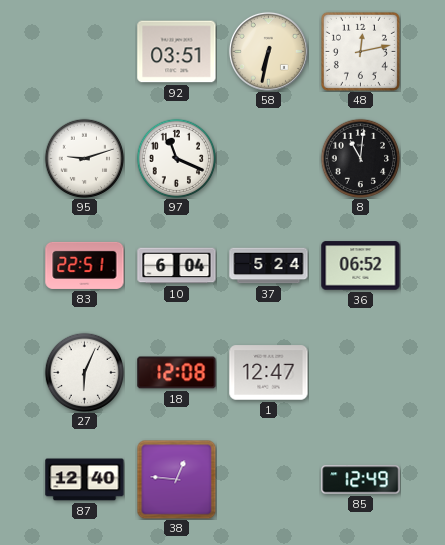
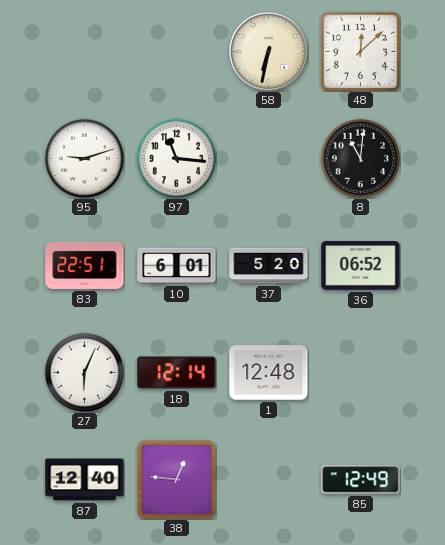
92: 03:51 -> none (177, 52)
48: 12:13 -> 12:08 (360, 51)
97: 11:19 -> 11:16 (176, 158)
10: 6:04 -> 6:01 (177, 266)
37: 5:24 -> 5:20 (269, 266)
18: 12:08 -> 12:14 (177, 373)
1: 12:47 -> 12:48 (269, 373)
